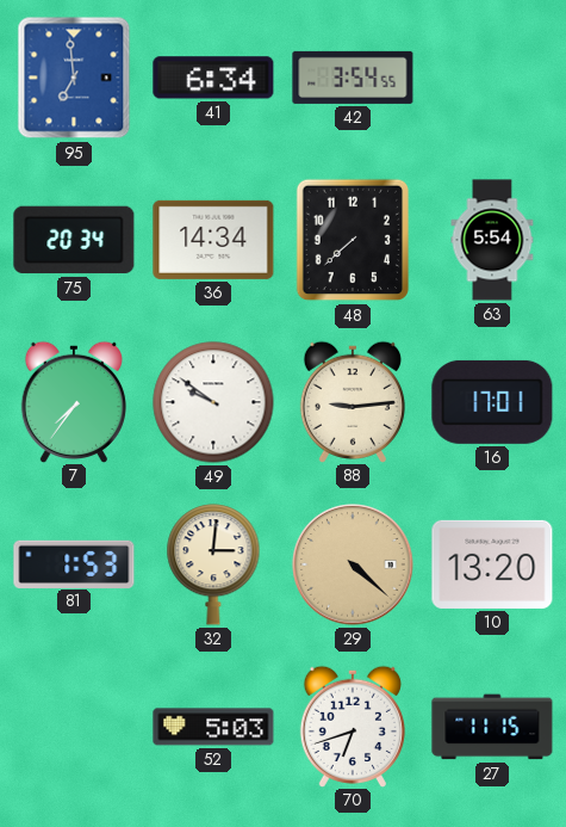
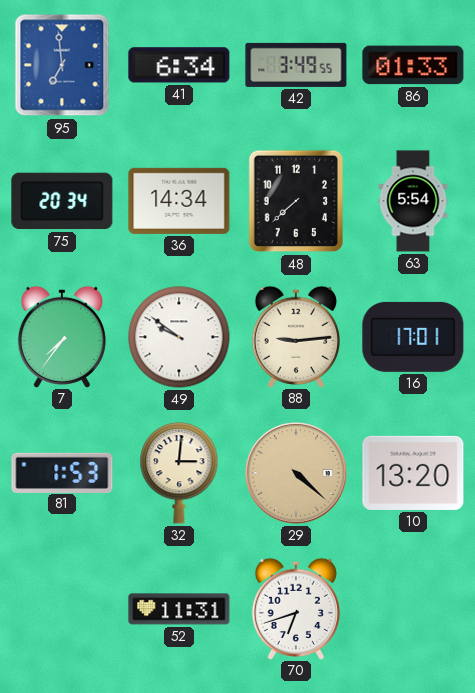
42: 3:54 -> 3:49 (296, 65)
86: none -> 01:33 (413, 65)
52: 5:03 -> 11:31 (179, 609)
27: 11:15 -> none (492, 727)
